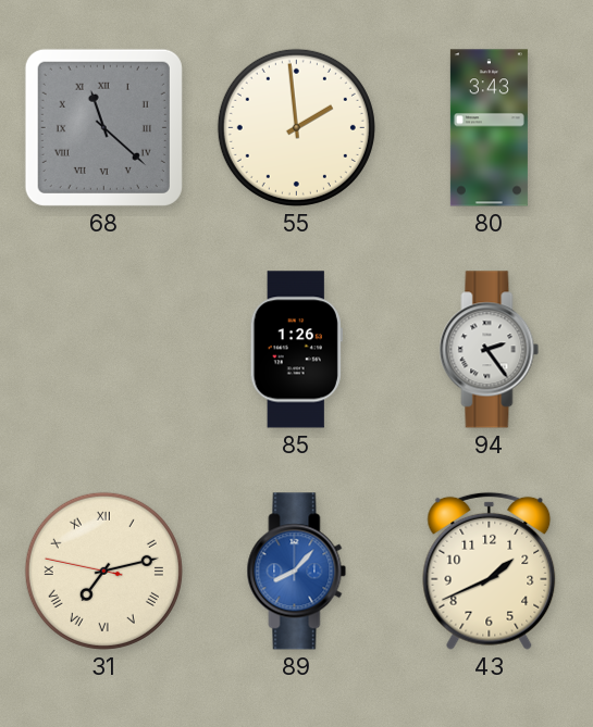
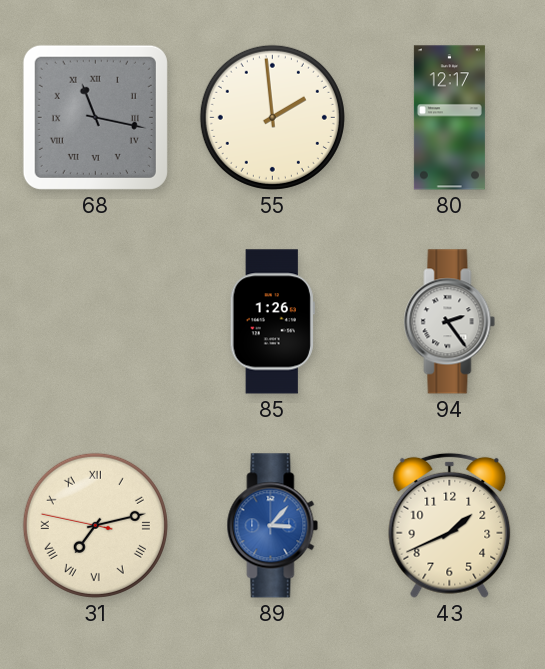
68: 11:22 -> 11:17 (95, 117)
80: 3:43 -> 12:17 (449, 118)
89: 8:07 -> 3:07 (273, 526)
